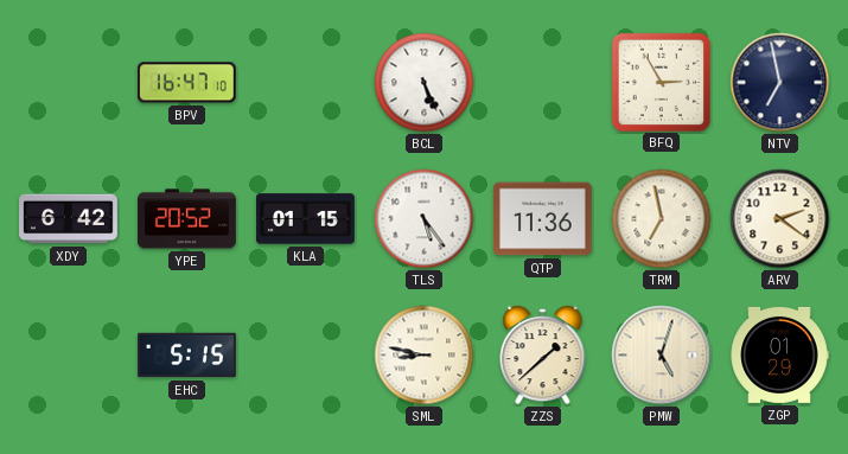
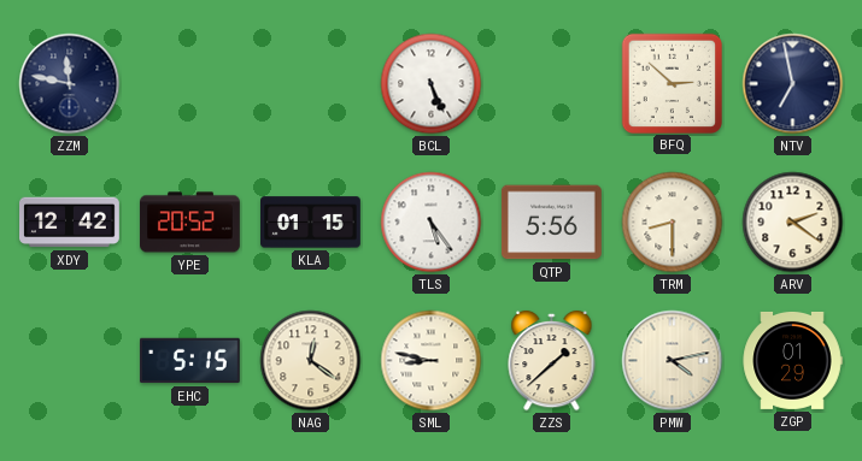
ZZM: none -> 11:47 (70, 84)
BPV: 16:47 -> none (186, 83)
BFQ: 2:55 -> 2:52 (672, 83)
XDY: 6:42 -> 12:42 (70, 223)
QTP: 11:36 -> 5:56 (551, 223)
TRM: 6:58 -> 8:30 (673, 223)
NAG: none -> 12:21 (311, 361)
PMW: 5:03 -> 4:13 (673, 361)
